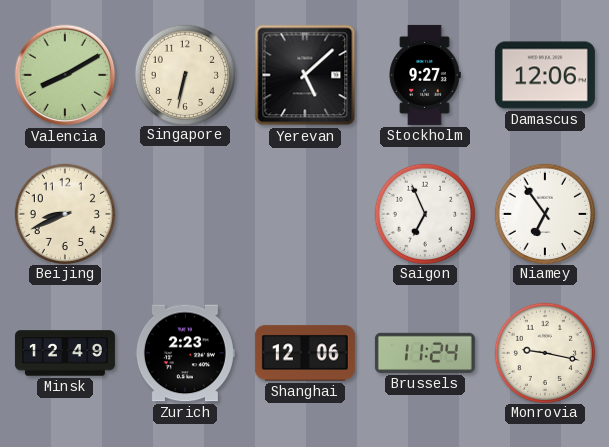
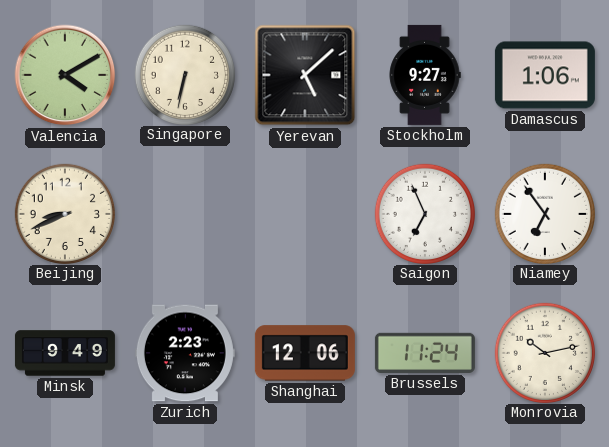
Valencia: 8:10 -> 4:10 (65, 75)
Damascus: 12:06 -> 1:06 (545, 75)
Minsk: 12:49 -> 9:49 (65, 353)
Monrovia: 9:17 -> 10:13 (544, 352)
